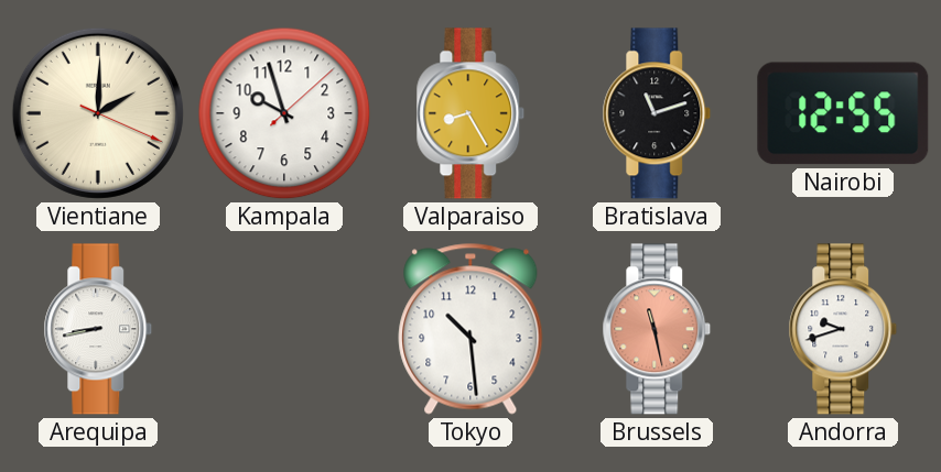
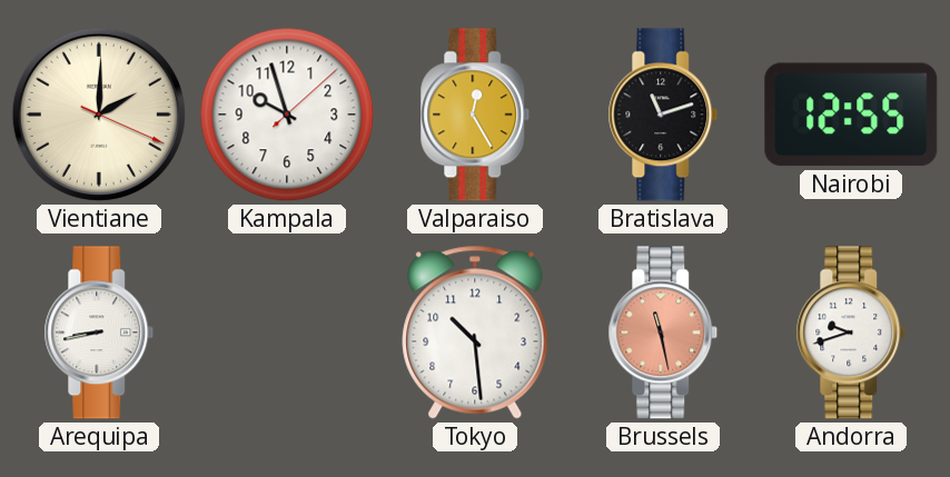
Valparaiso: 8:25 -> 12:25 (475, 115)
